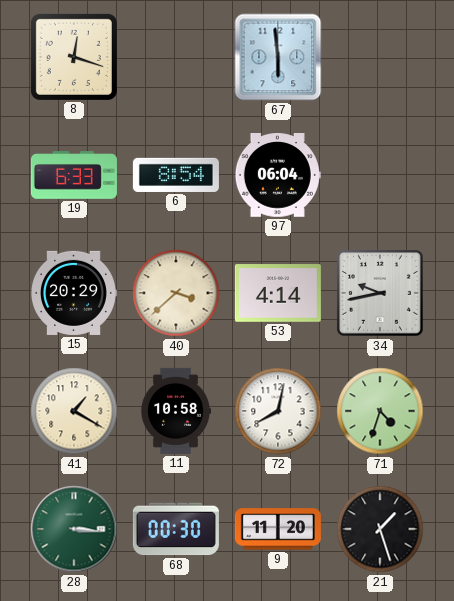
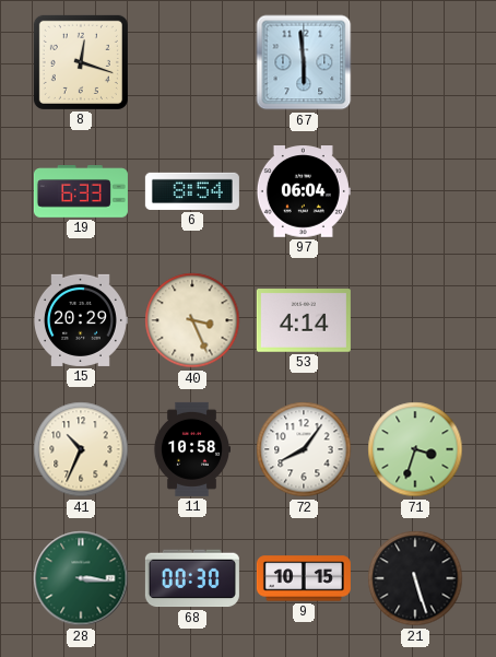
40: 3:38 -> 3:26 (192, 320)
34: 9:43 -> none (380, 293)
41: 1:20 -> 10:34 (81, 449)
72: 8:02 -> 8:06 (304, 449)
71: 4:33 -> 3:33 (415, 449)
9: 11:20 -> 10:15 (304, 578)
21: 1:27 -> 5:27 (415, 578)
